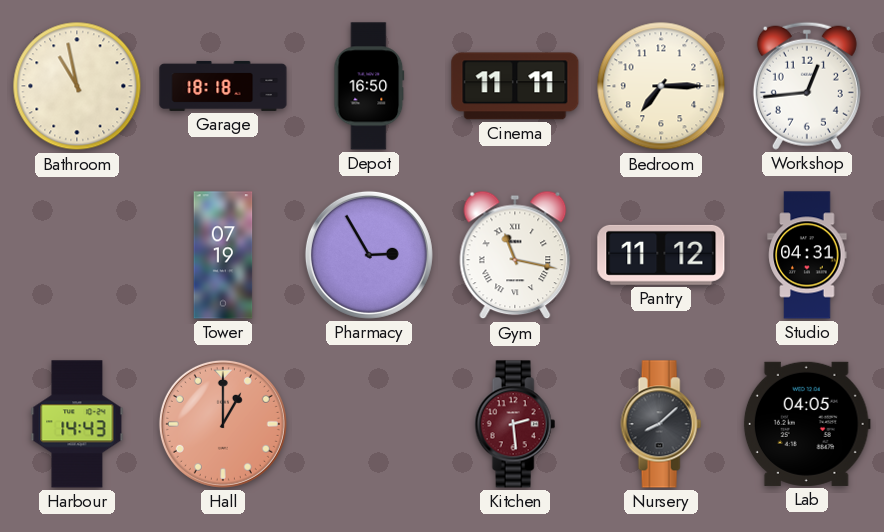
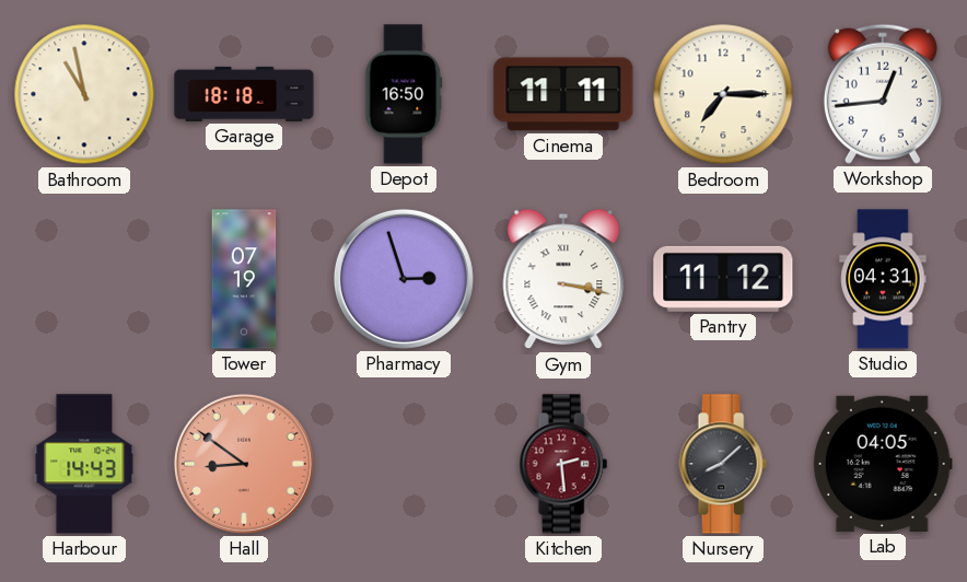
Pharmacy: 2:55 -> 2:57 (404, 279)
Gym: 11:17 -> 3:17 (563, 279)
Hall: 1:00 -> 8:51 (244, 464)
